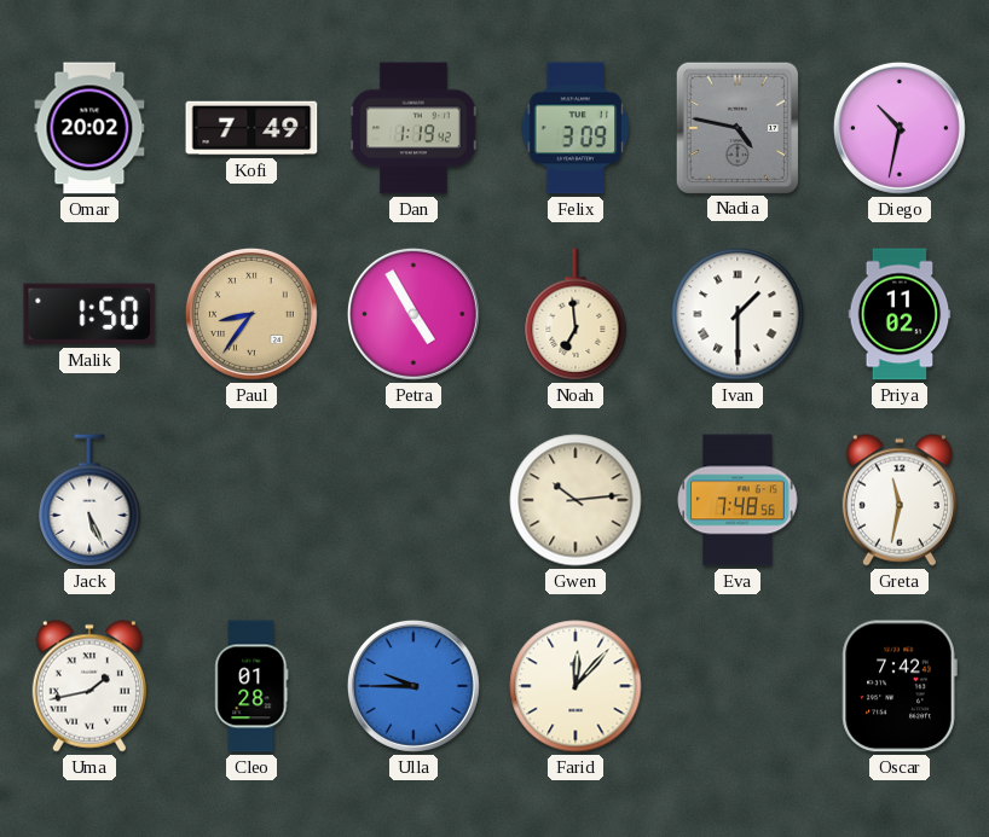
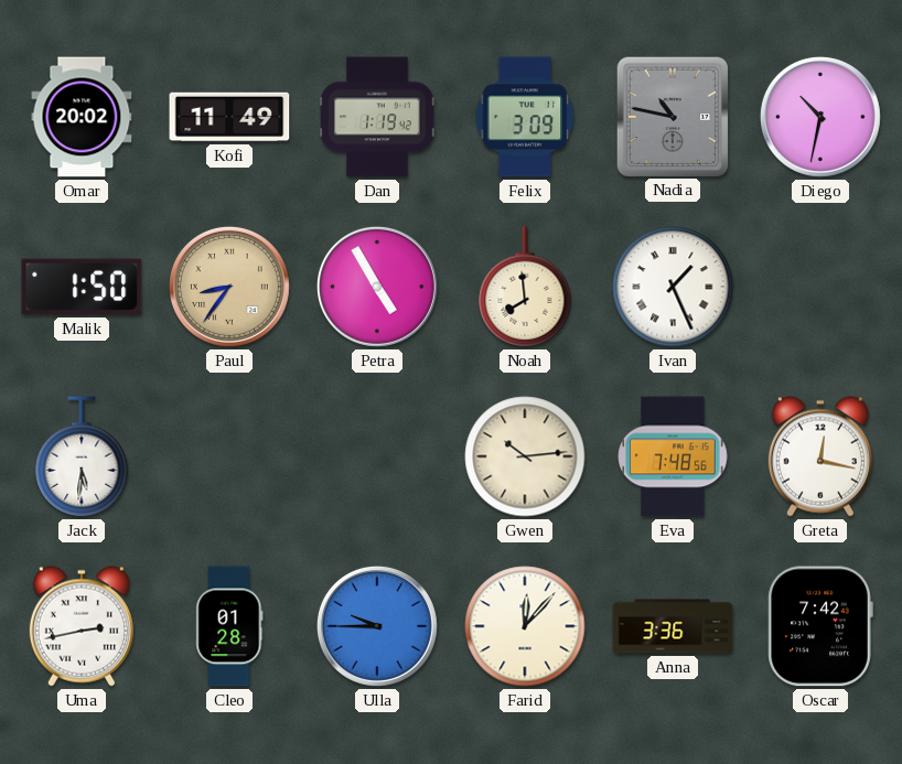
Kofi: 7:49 -> 11:49 (229, 117)
Nadia: 4:47 -> 10:47 (672, 116)
Noah: 6:59 -> 7:59 (525, 287)
Ivan: 1:30 -> 1:26 (673, 287)
Priya: 11:02 -> none (900, 314)
Jack: 5:26 -> 5:31 (82, 456)
Greta: 11:32 -> 12:17 (820, 456)
Uma: 1:43 -> 2:43 (82, 626)
Anna: none -> 3:36 (673, 626)
